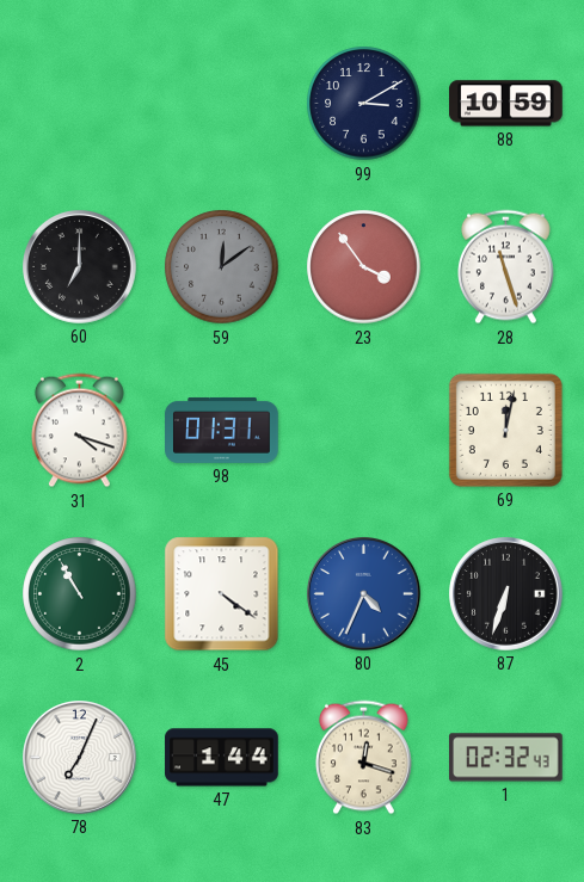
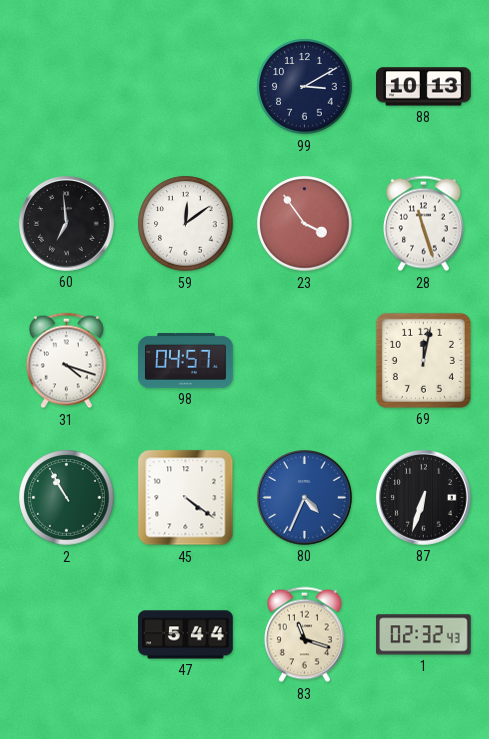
88: 10:59 -> 10:13 (424, 87)
60: 7:00 -> 6:59 (67, 224)
59 dial: grey -> white (186, 224)
98: 01:31 -> 04:57 (186, 360)
78: 7:04 -> none (80, 758)
47: 1:44 -> 5:44 (186, 635)
83: 12:18 -> 11:18 (305, 635)
